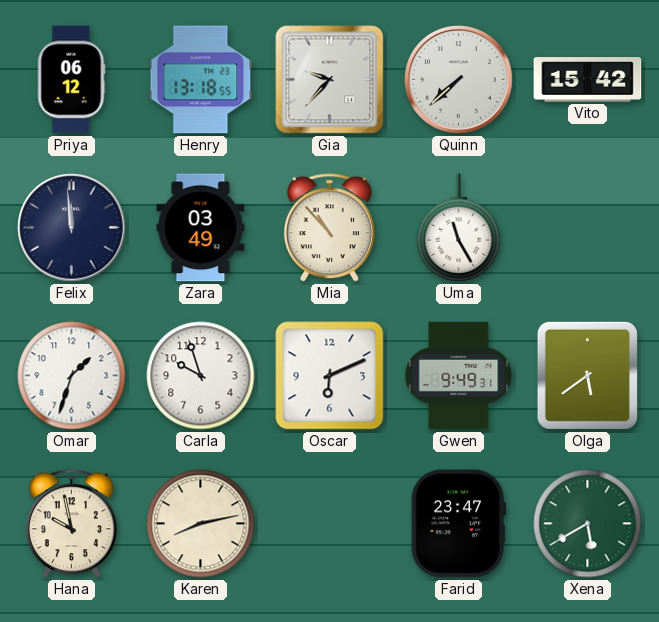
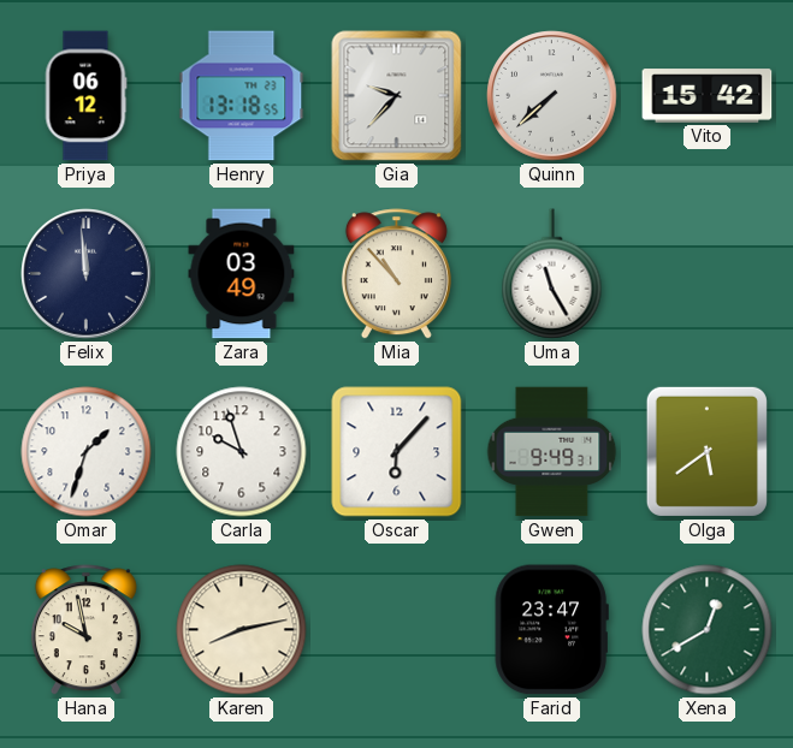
Oscar: 6:11 -> 6:07 (397, 452)
Xena: 5:40 -> 12:40 (708, 630)
